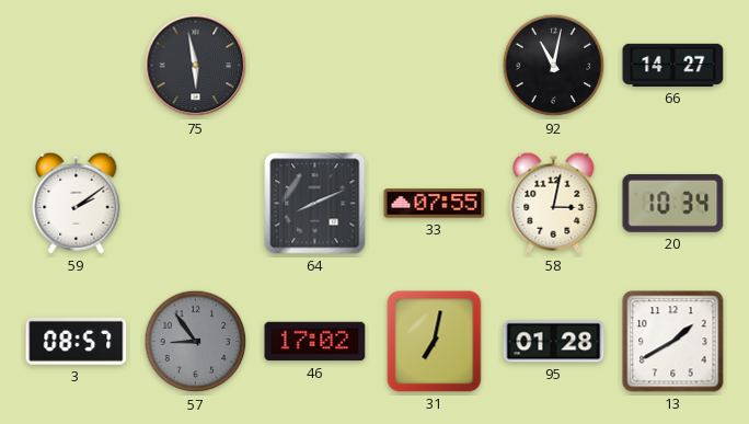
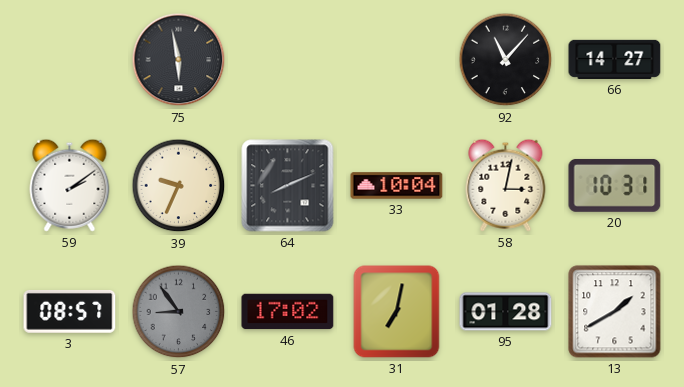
92: 11:02 -> 11:07 (506, 60)
39: none -> 9:34 (179, 186)
33: 07:55 -> 10:04 (397, 186)
20: 10:34 -> 10:31 (615, 185)
